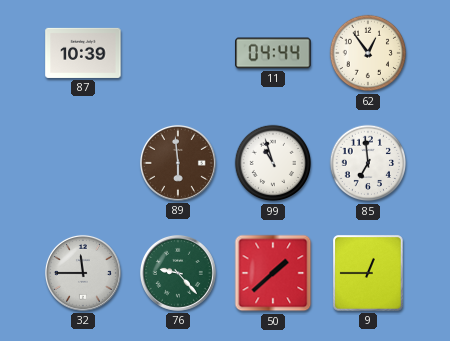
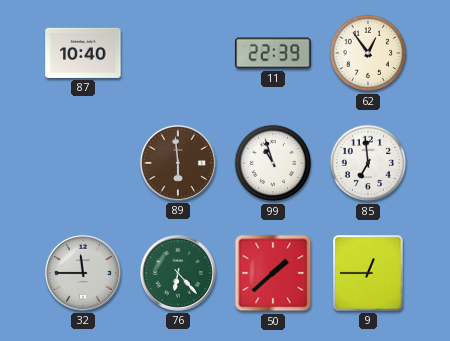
87: 10:39 -> 10:40 (83, 53)
11: 04:44 -> 22:39 (273, 53)
76: 9:23 -> 6:23 (178, 273)
